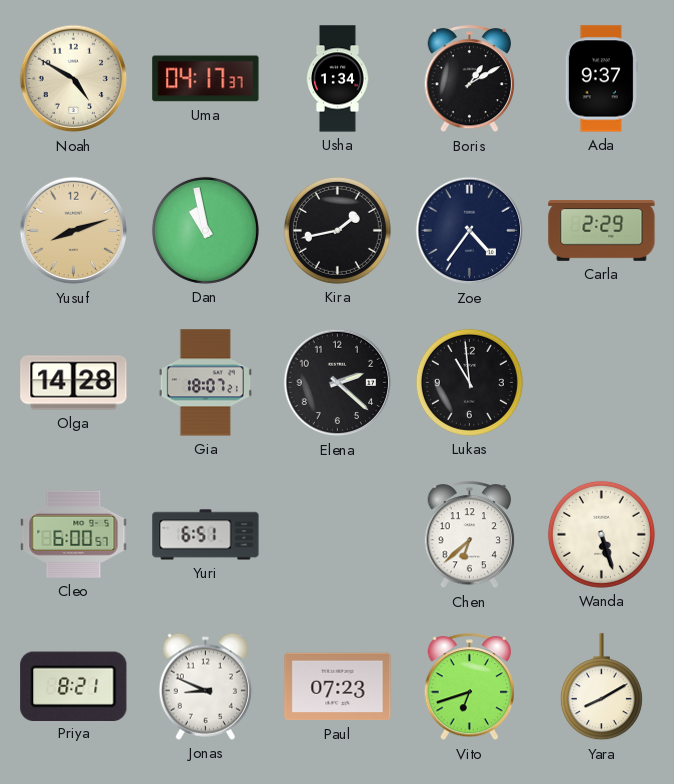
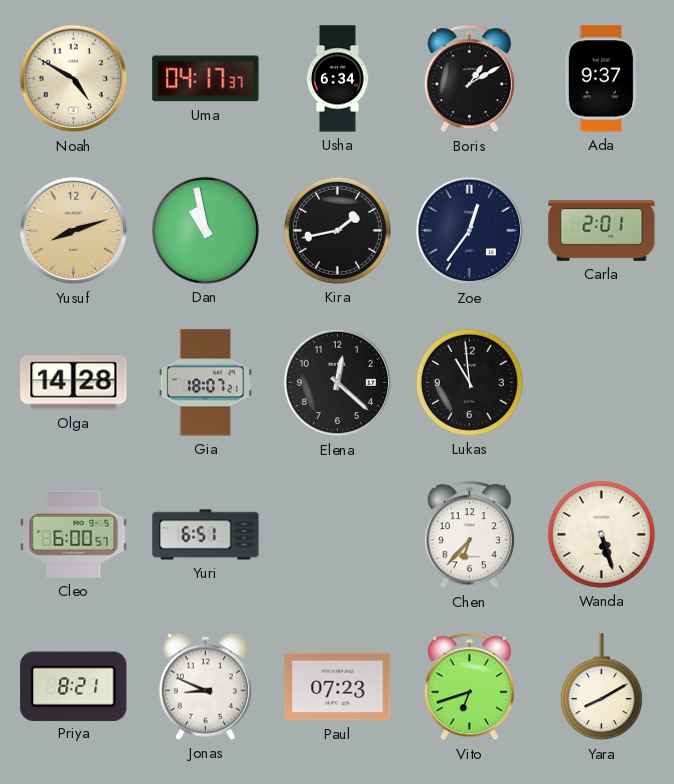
Usha: 1:34 -> 6:34 (338, 79)
Zoe: 4:36 -> 12:36 (470, 231)
Carla: 2:29 -> 2:01 (602, 230)
Elena: 2:22 -> 12:22 (338, 383)
Chen: 6:38 -> 6:37 (470, 535)
